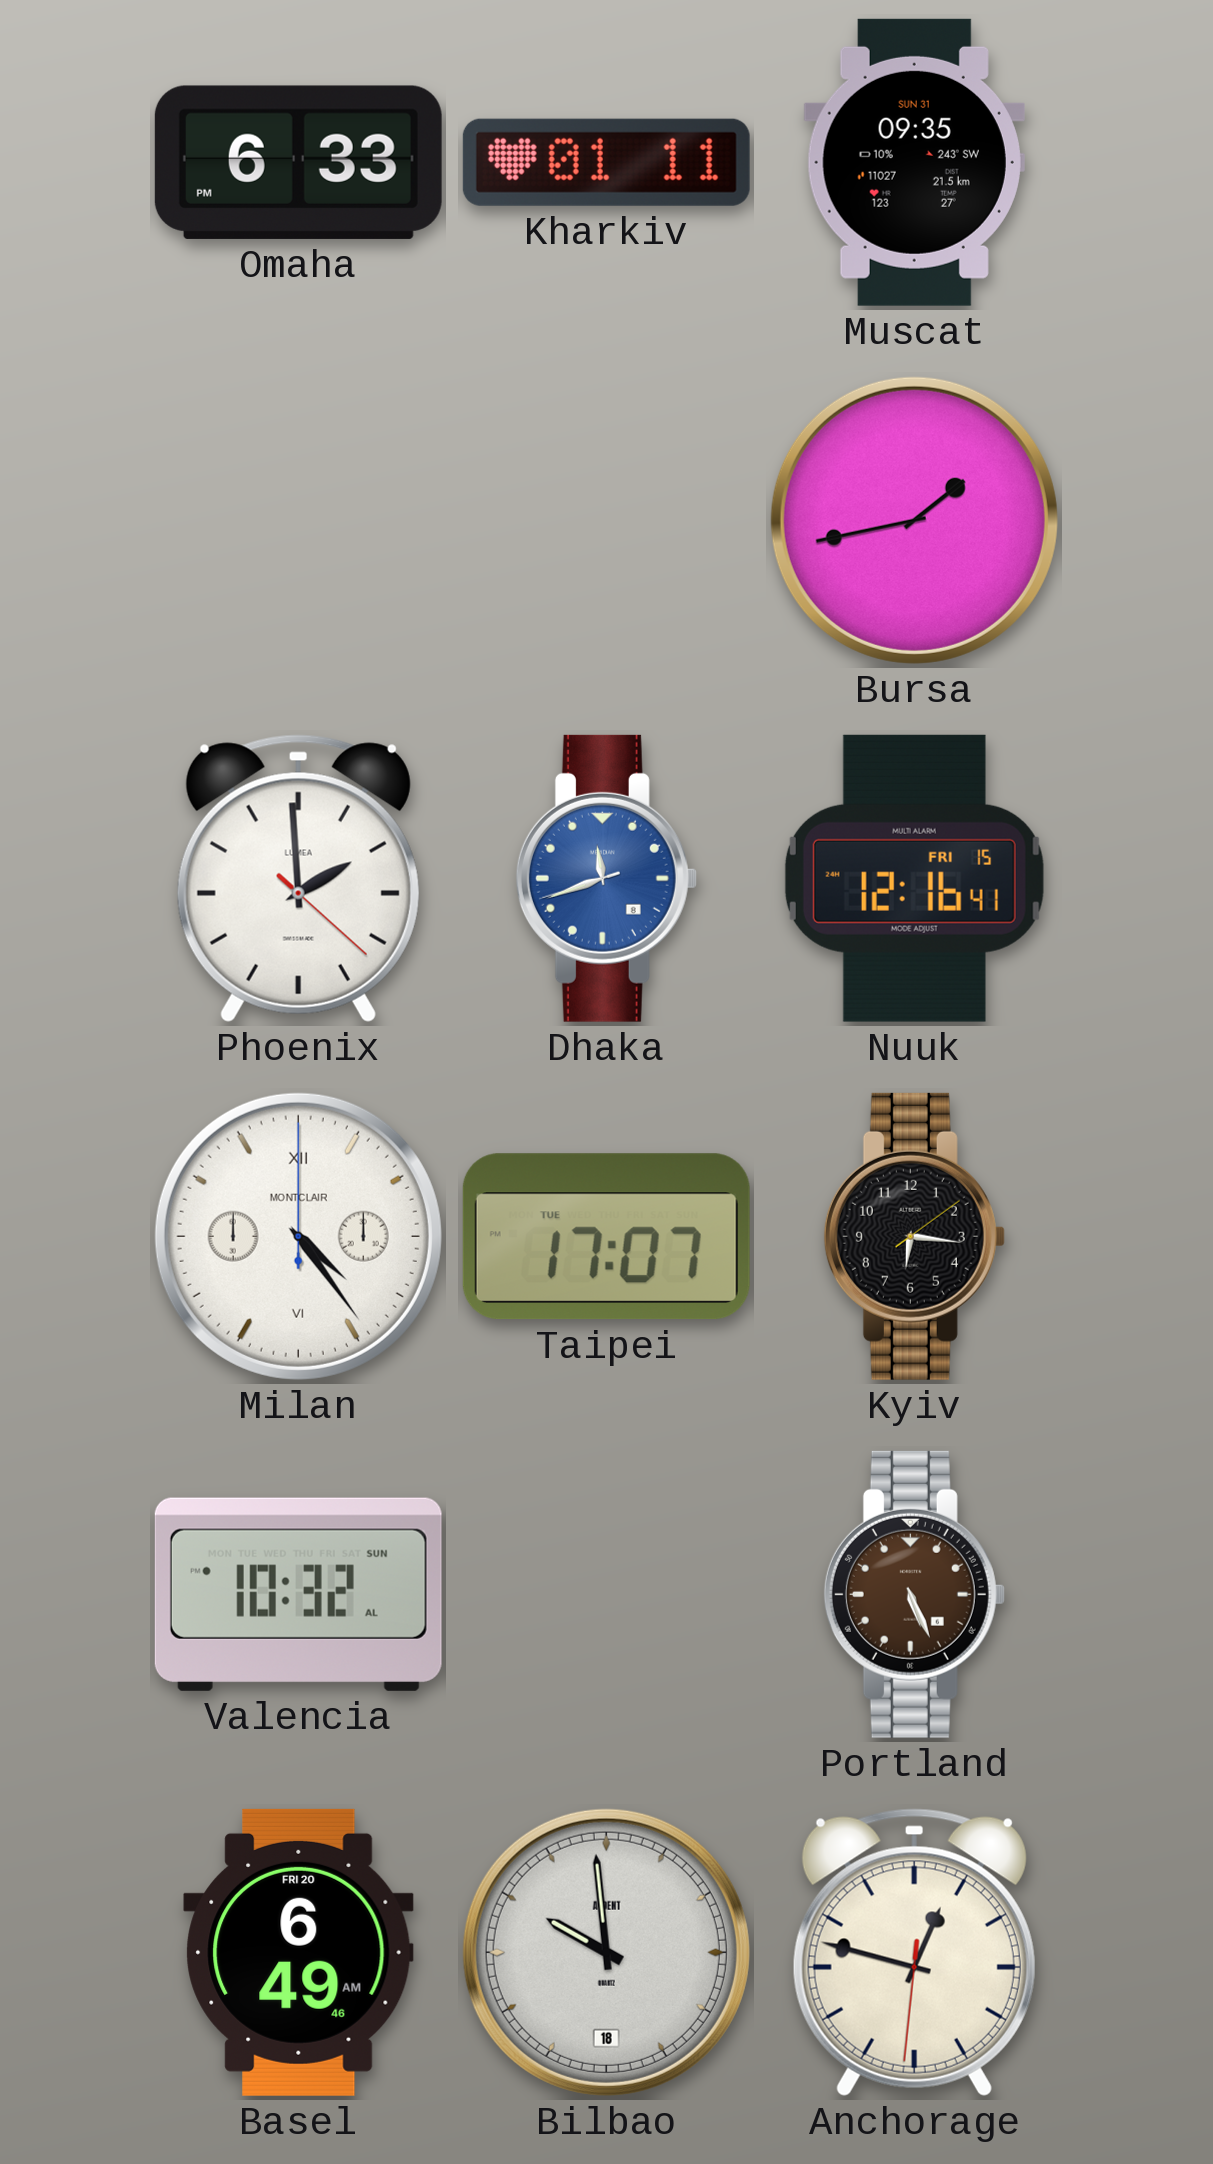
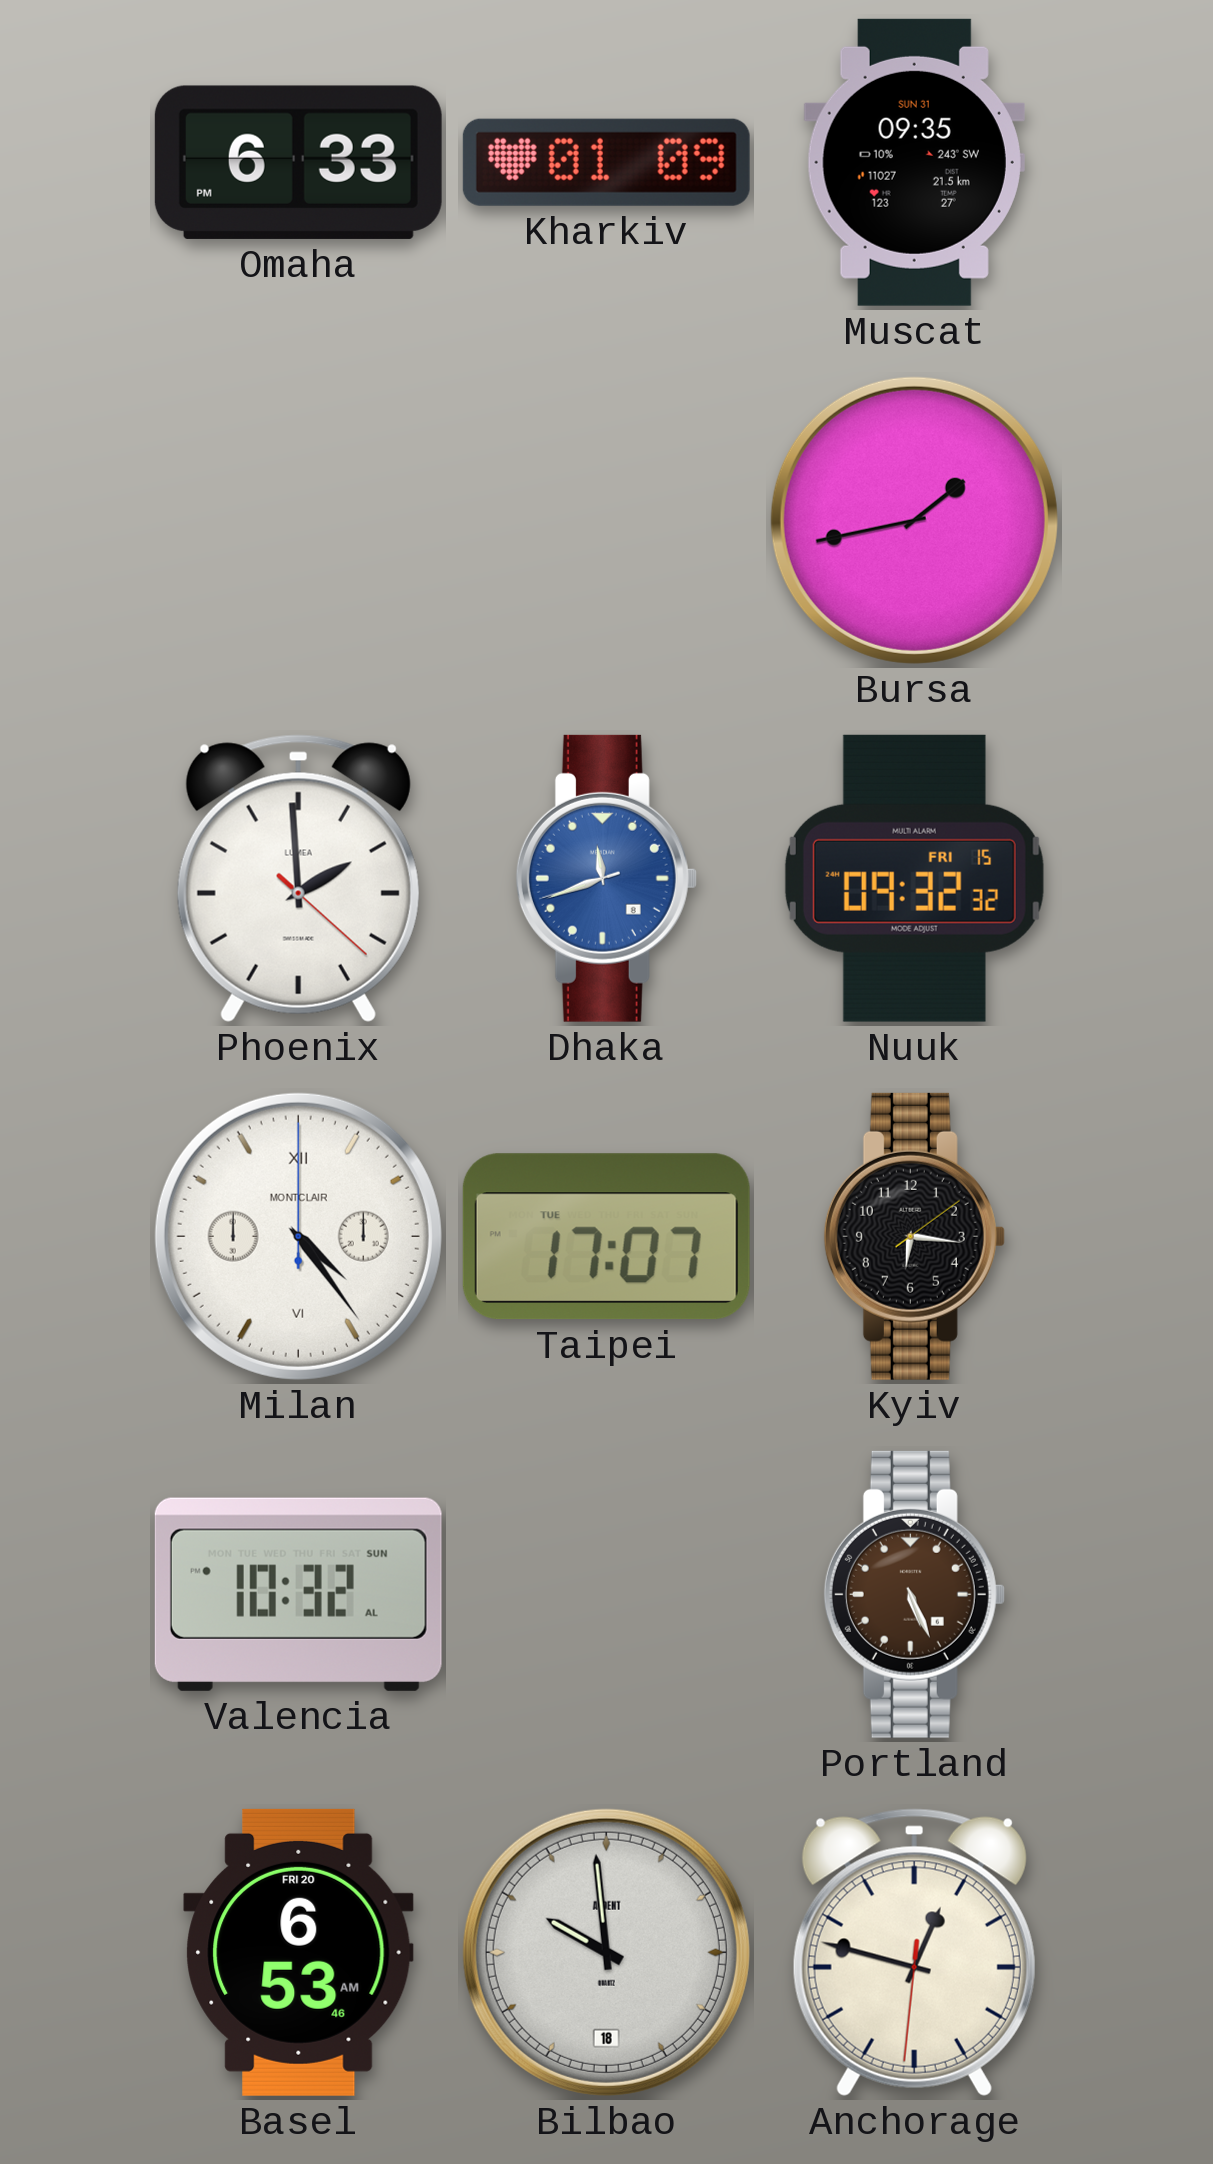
Kharkiv: 01:11 -> 01:09 (606, 162)
Nuuk: 12:16 -> 09:32 (914, 878)
Basel: 6:49 -> 6:53 (299, 1952)
